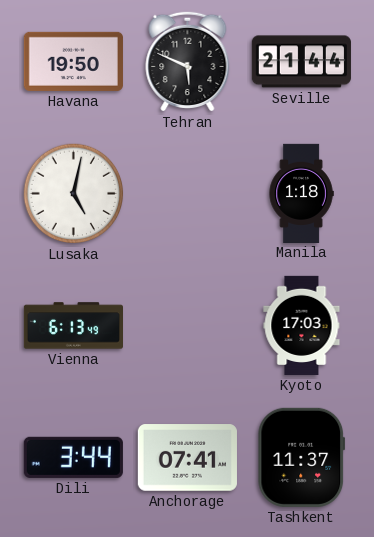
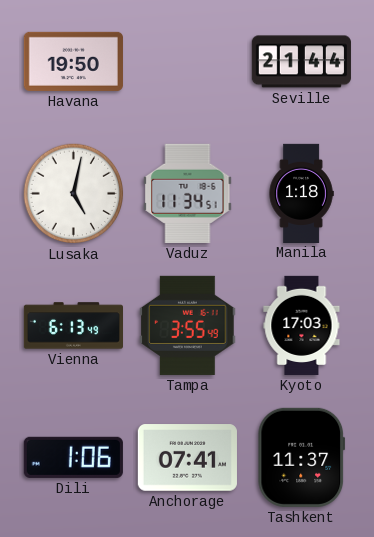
Tehran: 5:49 -> none (188, 61)
Vaduz: none -> 11:34 (188, 193)
Tampa: none -> 3:55 (188, 325)
Dili: 3:44 -> 1:06 (73, 457)
